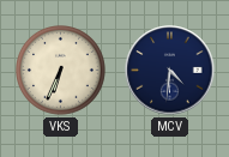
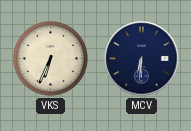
MCV: 4:31 -> 6:31 (142, 59)
